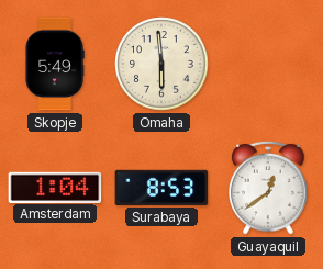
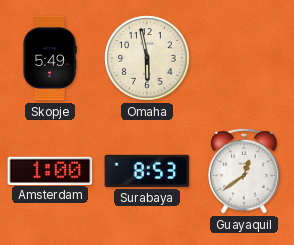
Omaha: 5:59 -> 5:58 (147, 58)
Amsterdam: 1:04 -> 1:00 (50, 170)
